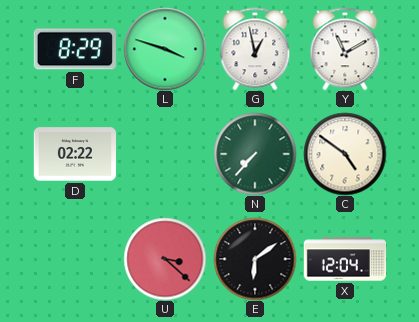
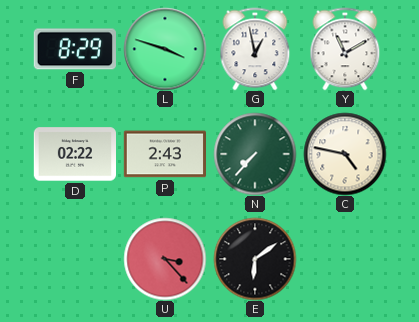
P: none -> 2:43 (164, 154)
C: 4:51 -> 4:47 (345, 154)
U: 3:22 -> 3:23 (165, 259)
X: 12:04 -> none (345, 259)
